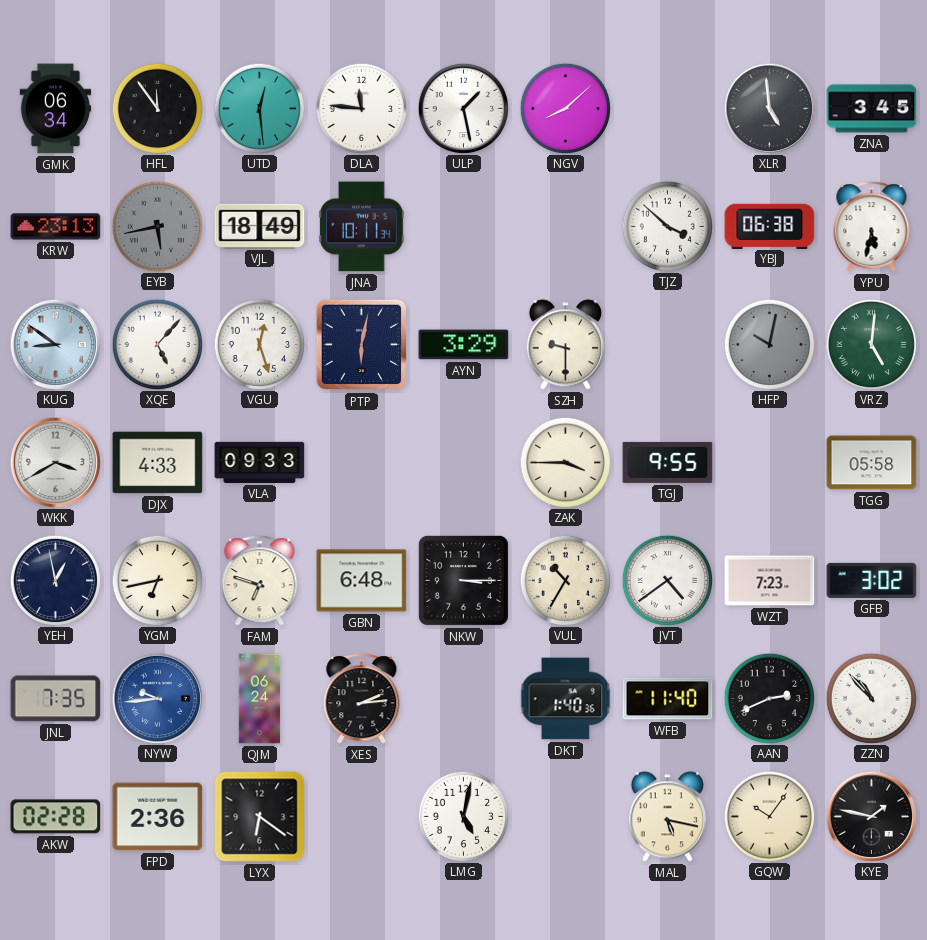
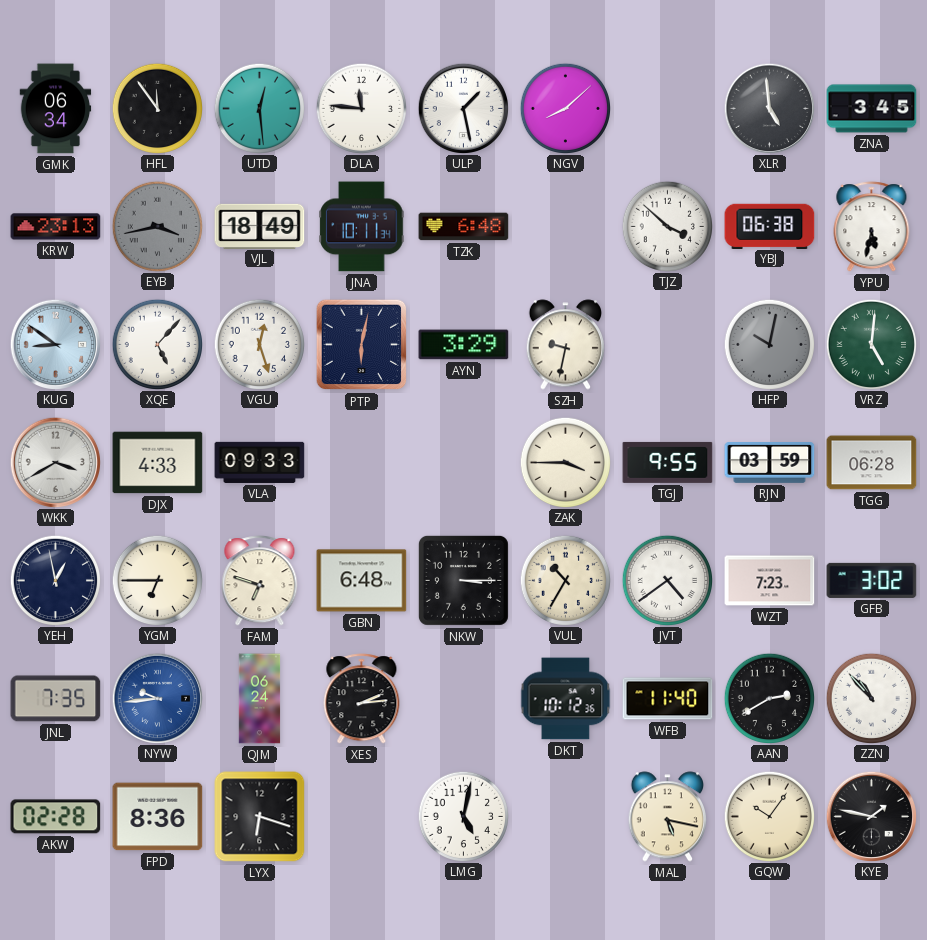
EYB: 5:43 -> 3:43 (157, 226)
TZK: none -> 6:48 (464, 227)
SZH: 9:30 -> 9:32 (565, 345)
RJN: none -> 03:59 (770, 463)
TGG: 05:58 -> 06:28 (872, 463)
YGM: 6:43 -> 6:45 (157, 580)
DKT: 1:40 -> 10:12 (566, 699)
AAN: 2:41 -> 2:40 (769, 698)
FPD: 2:36 -> 8:36 (158, 817)
LYX: 6:21 -> 6:18 (260, 817)
